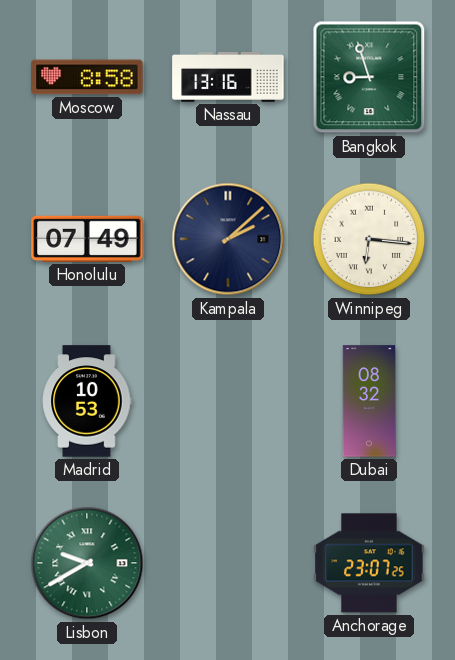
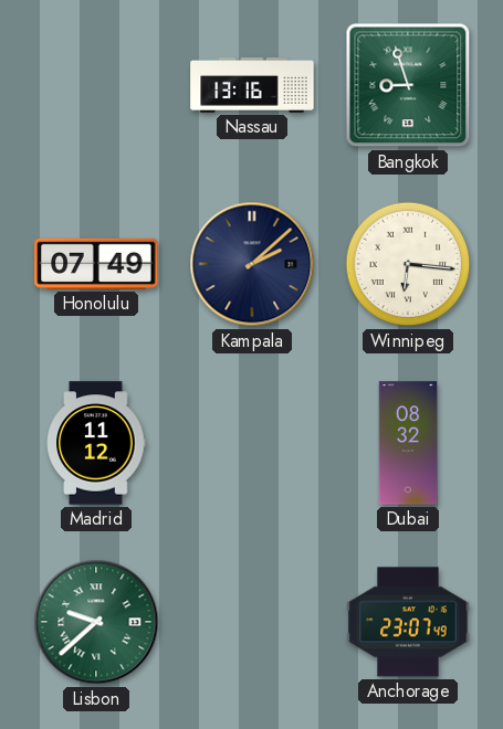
Moscow: 8:58 -> none (87, 77)
Madrid: 10:53 -> 11:12 (96, 443)
Lisbon: 9:40 -> 9:38 (96, 622)
Anchorage: 23:07:25 -> 23:07:49 (408, 622)
